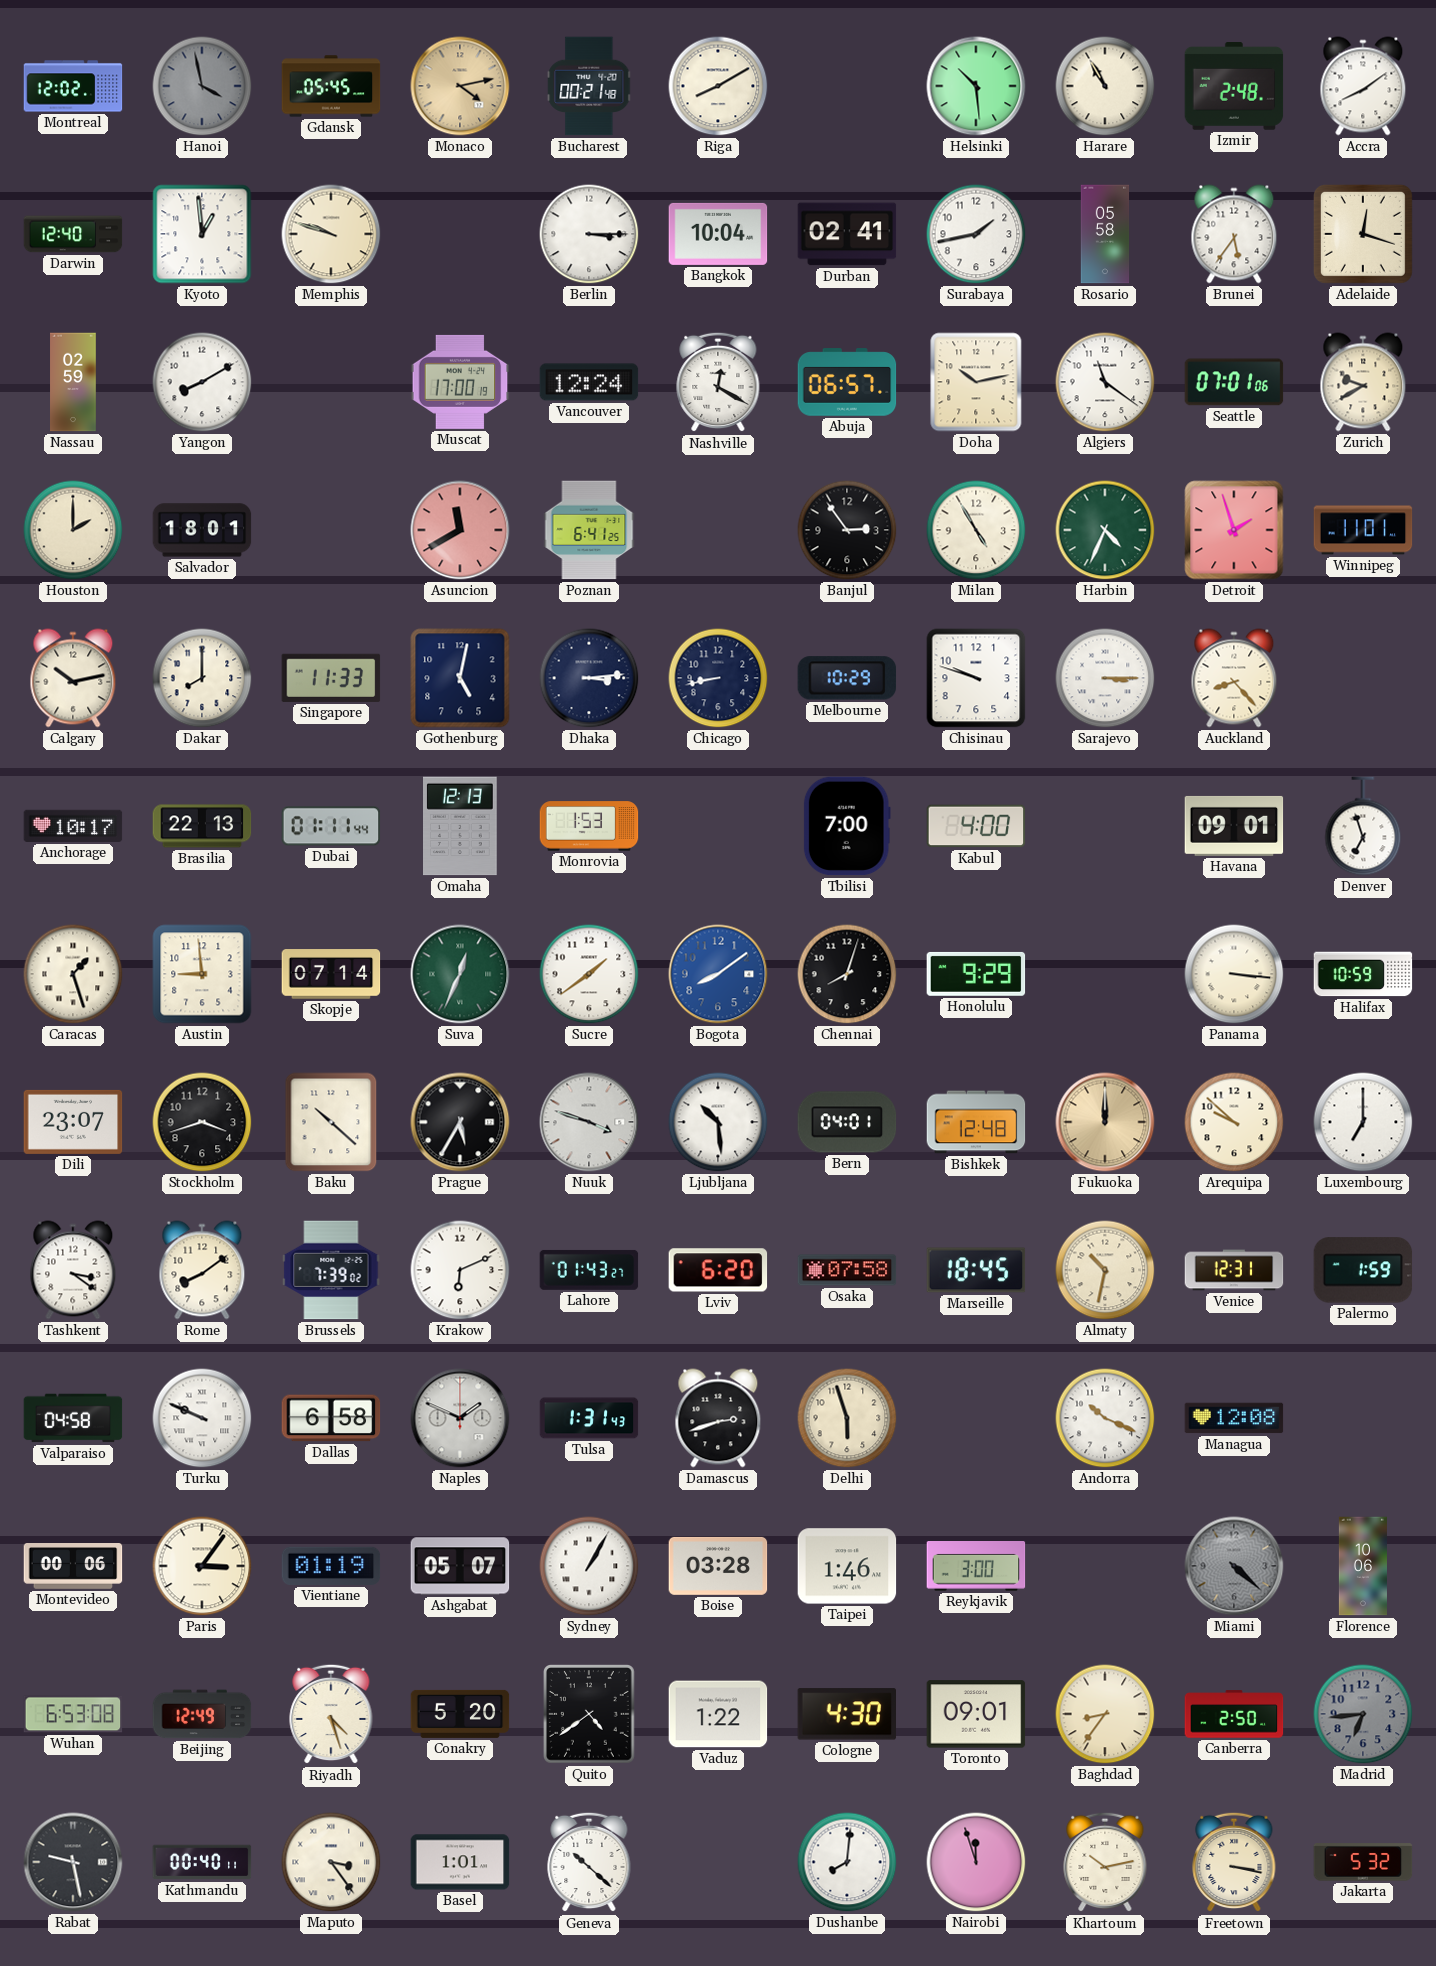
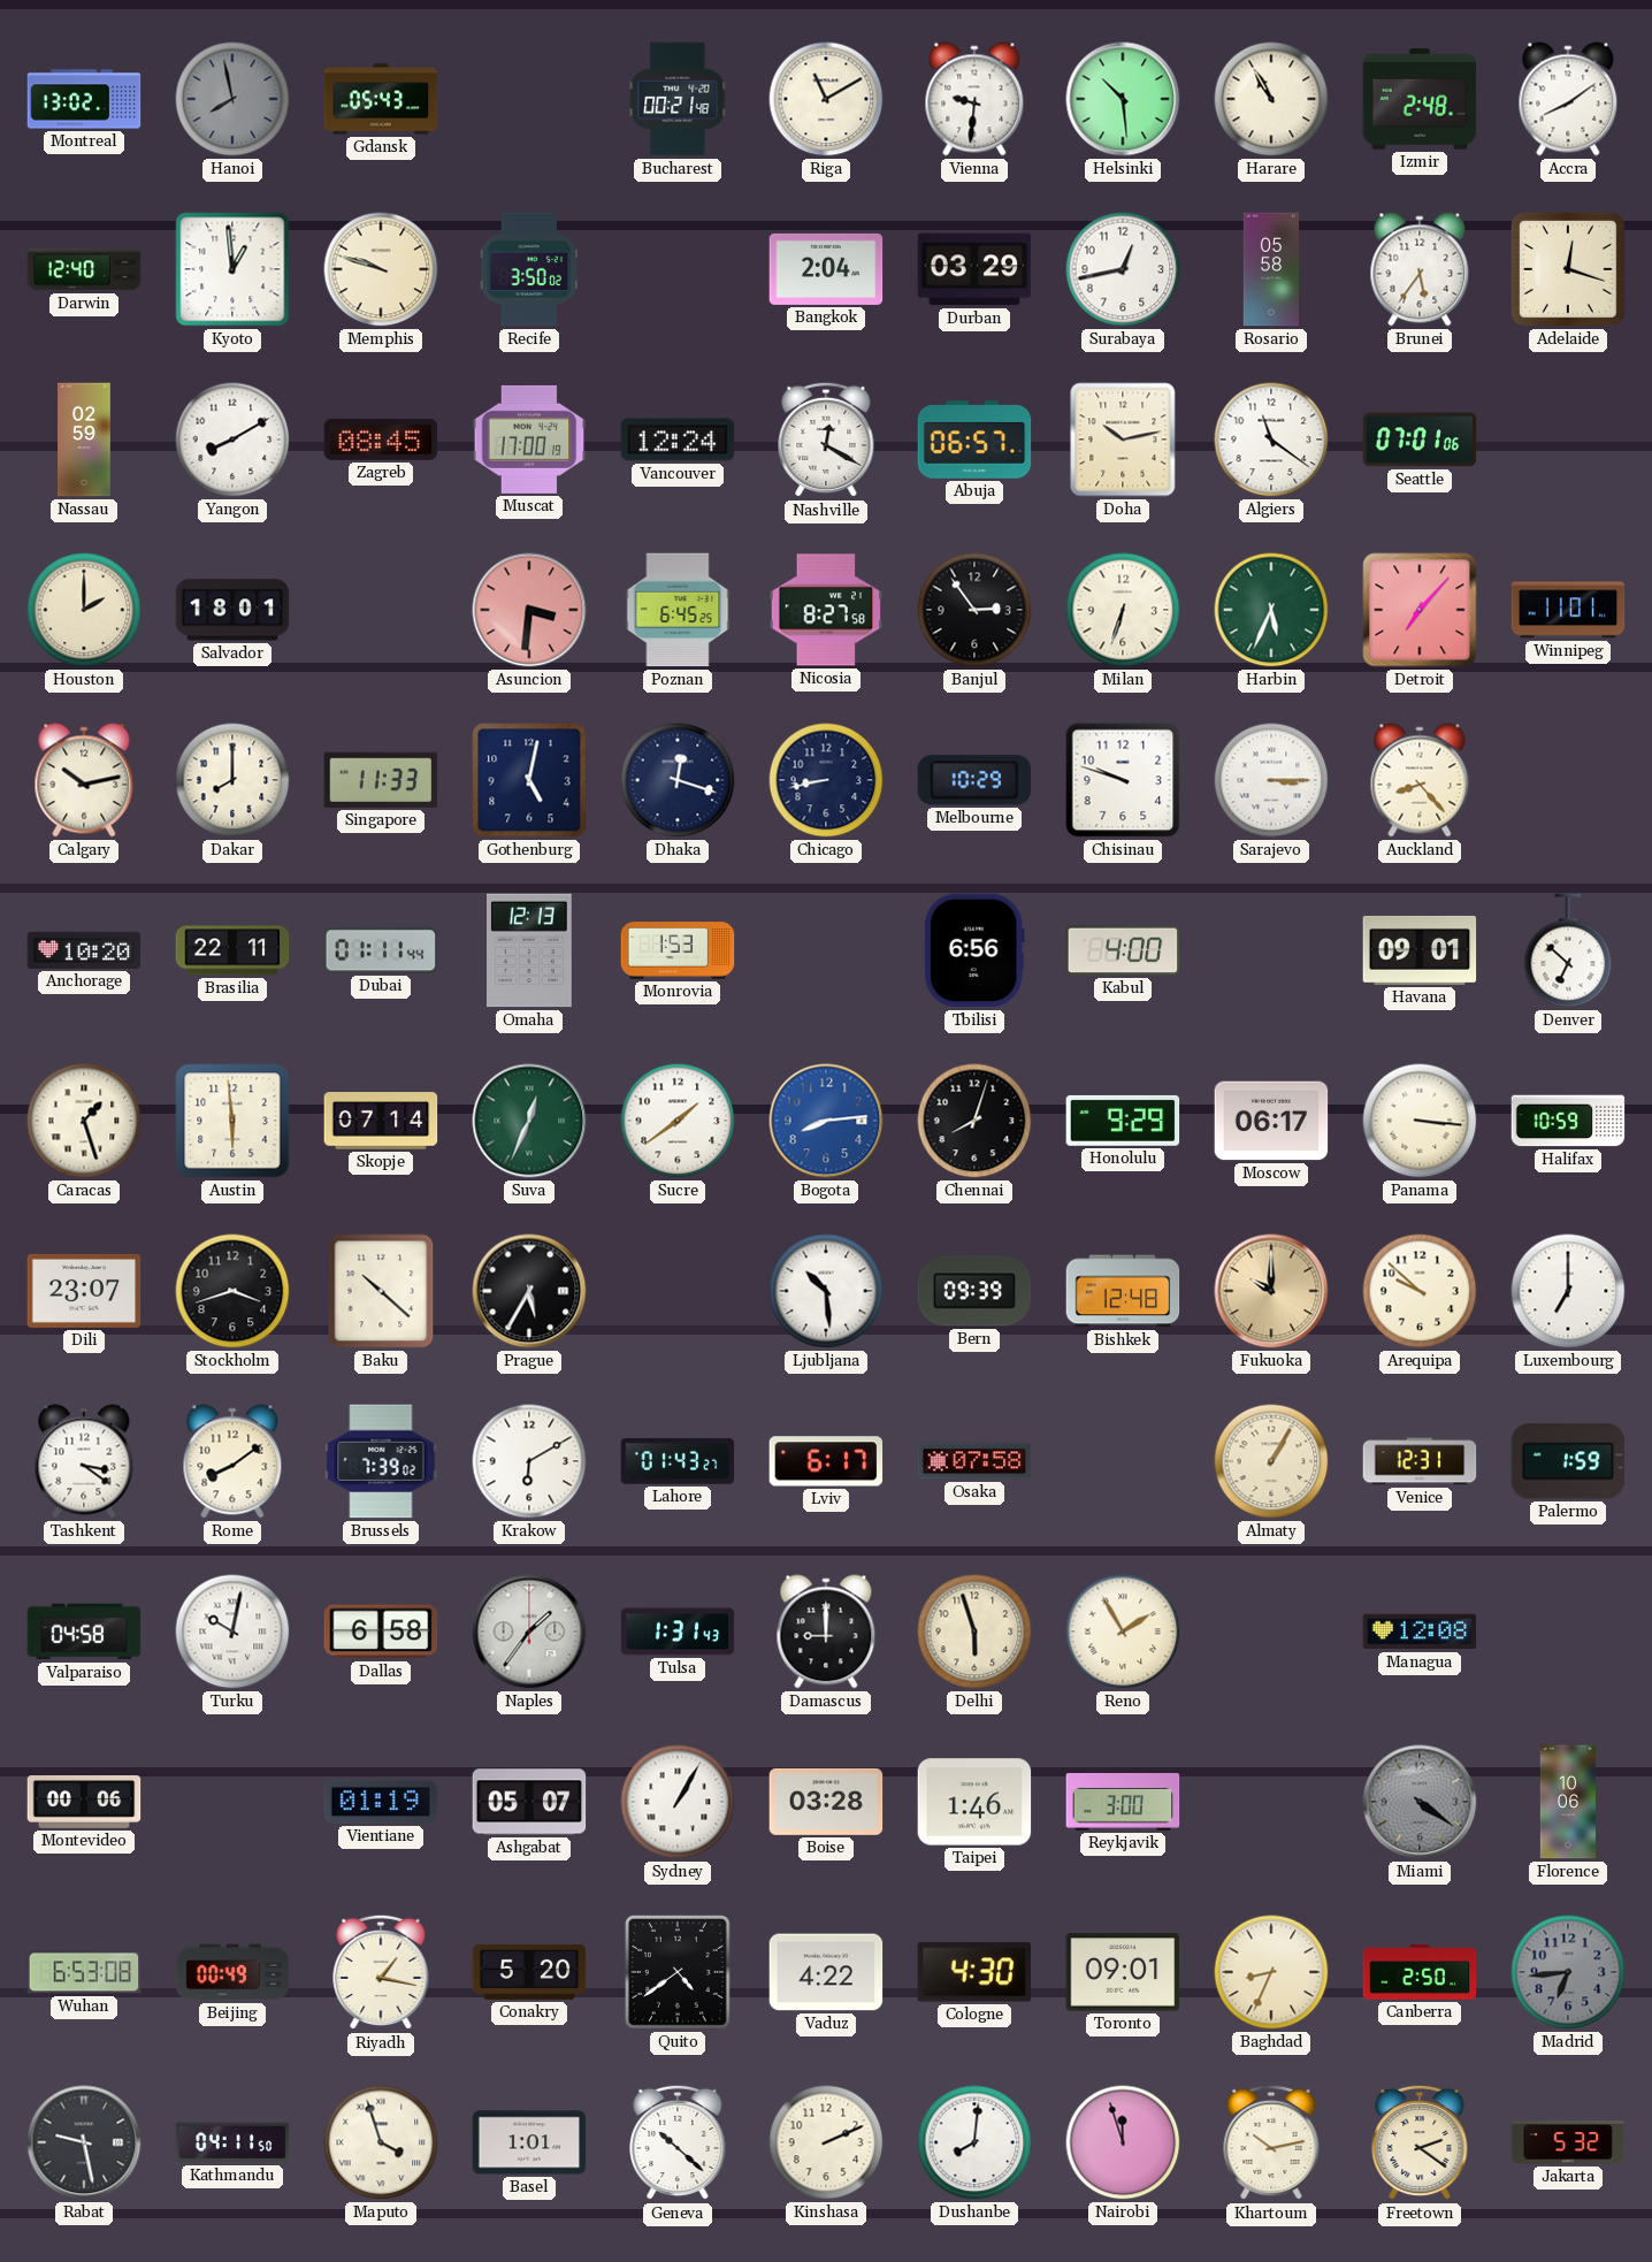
Montreal: 12:02 -> 13:02 (84, 99)
Hanoi: 3:58 -> 7:58 (232, 99)
Gdansk: 05:45 -> 05:43 (381, 99)
Monaco: 4:13 -> none (460, 86)
Riga: 8:10 -> 11:10 (826, 99)
Vienna: none -> 9:31 (974, 99)
Recife: none -> 3:50 (528, 269)
Berlin: 3:15 -> none (589, 234)
Bangkok: 10:04 -> 2:04 (826, 269)
Durban: 02:41 -> 03:29 (974, 269)
Surabaya: 1:43 -> 12:43 (1123, 269)
Zagreb: none -> 08:45 (381, 440)
Zurich: 9:40 -> none (1363, 382)
Asuncion: 11:40 -> 3:31 (529, 610)
Poznan: 6:41 -> 6:45 (678, 610)
Nicosia: none -> 8:27 (826, 610)
Milan: 4:55 -> 6:33 (1123, 610)
Harbin: 4:34 -> 5:34 (1271, 610)
Detroit: 1:57 -> 7:07 (1420, 610)
Dhaka: 3:14 -> 12:18 (678, 780)
Anchorage: 10:17 -> 10:20 (84, 950)
Brasilia: 22:13 -> 22:11 (232, 950)
Tbilisi: 7:00 -> 6:56 (974, 950)
Denver: 6:57 -> 6:52 (1568, 950)
Austin: 8:59 -> 5:59 (232, 1121)
Bogota: 8:09 -> 8:14 (826, 1121)
Moscow: none -> 06:17 (1271, 1121)
Nuuk: 3:48 -> none (589, 1122)
Bern: 04:01 -> 09:39 (974, 1291)
Fukuoka: 12:00 -> 10:00 (1271, 1291)
Krakow: 6:11 -> 6:10 (529, 1461)
Lviv: 6:20 -> 6:17 (826, 1461)
Marseille: 18:45 -> none (976, 1270)
Almaty: 10:32 -> 1:05 (1271, 1461)
Turku: 9:49 -> 10:02 (232, 1631)
Naples: 1:49 -> 1:36 (529, 1631)
Damascus: 2:42 -> 9:00 (826, 1631)
Reno: none -> 1:55 (1123, 1631)
Andorra: 10:19 -> none (1105, 1418)
Paris: 3:06 -> none (202, 1566)
Miami: 4:22 -> 4:21 (1420, 1802)
Beijing: 12:49 -> 00:49 (232, 1972)
Riyadh: 4:27 -> 1:17 (381, 1972)
Vaduz: 1:22 -> 4:22 (826, 1972)
Baghdad: 8:36 -> 8:34 (1271, 1972)
Kathmandu: 00:40 -> 04:11 (232, 2142)
Maputo: 3:24 -> 3:57 (381, 2142)
Kinshasa: none -> 2:11 (826, 2142)
Freetown: 3:17 -> 2:21 (1420, 2142)
